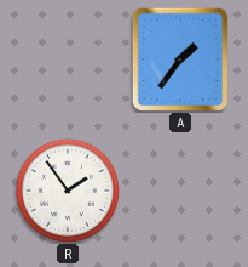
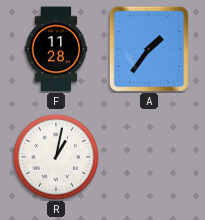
F: none -> 11:28 (56, 49)
R: 1:54 -> 1:02 (56, 157)
